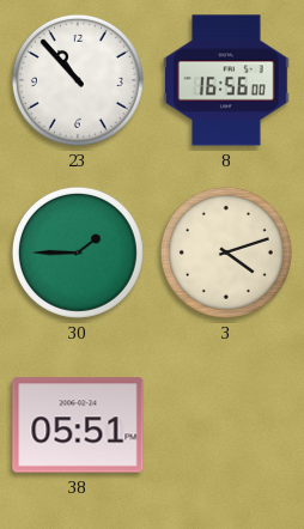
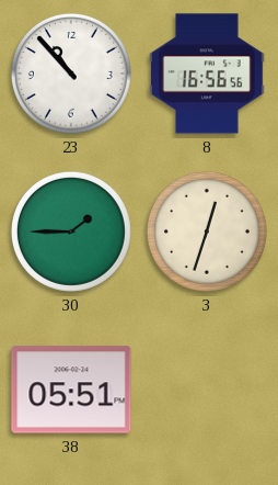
8: 16:56:00 -> 16:56:56 (207, 74)
3: 4:12 -> 12:33 (207, 232)
